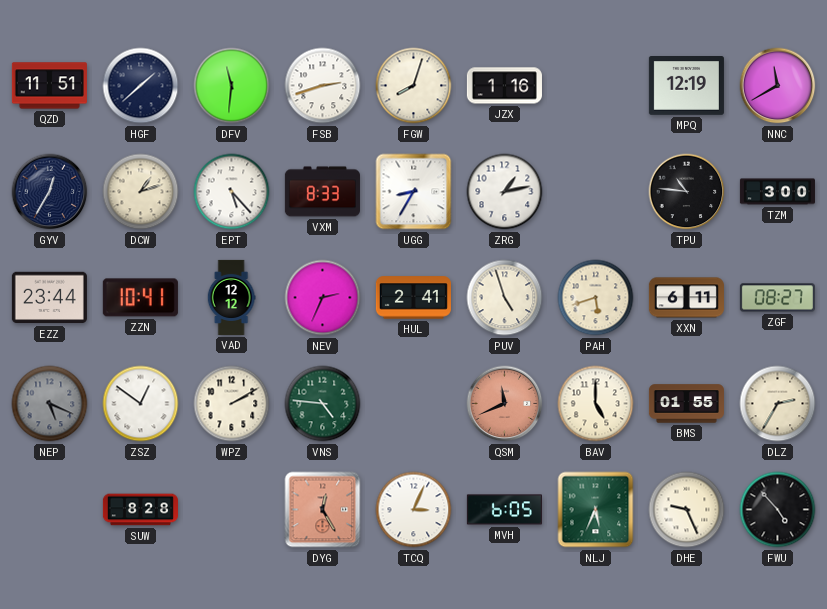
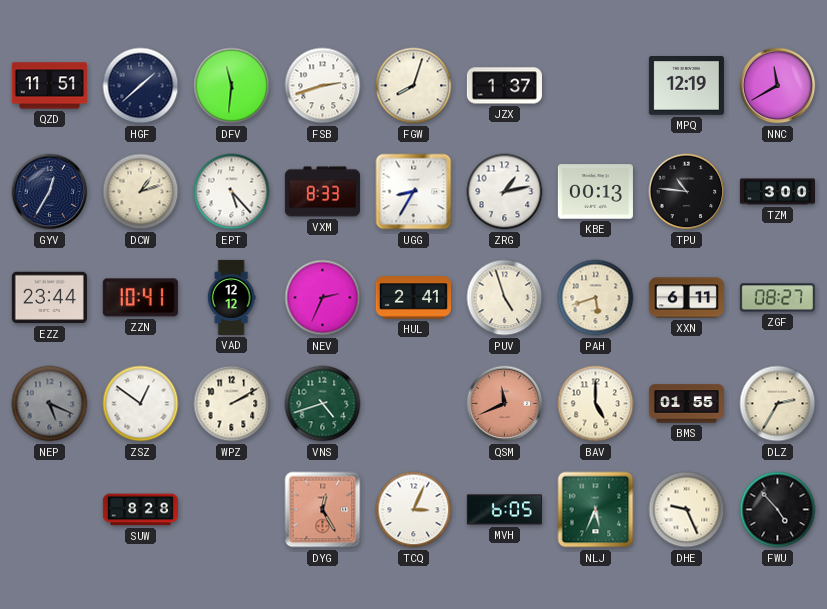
JZX: 1:16 -> 1:37 (504, 86)
KBE: none -> 00:13 (595, 192)
VNS: 4:46 -> 4:42 (323, 404)
